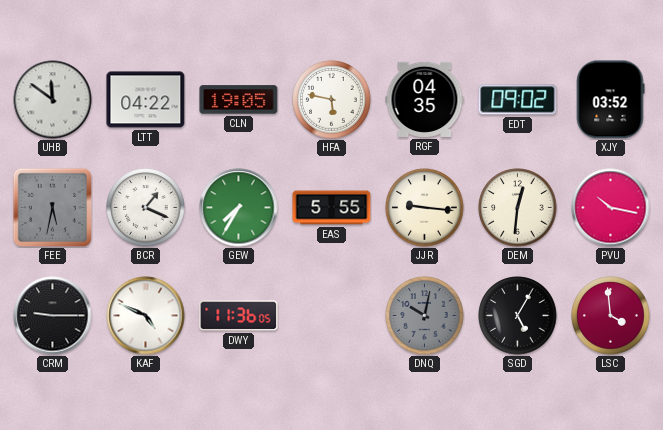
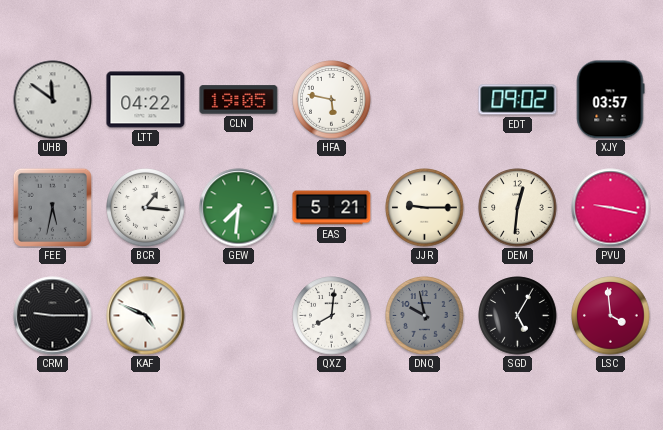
RGF: 04:35 -> none (425, 99)
XJY: 03:52 -> 03:57 (610, 100)
BCR: 1:19 -> 1:16 (146, 208)
GEW: 7:35 -> 7:31 (239, 208)
EAS: 5:55 -> 5:21 (332, 208)
JJR: 9:16 -> 9:15 (425, 208)
PVU: 10:17 -> 9:17 (611, 208)
DWY: 11:36 -> none (239, 316)
QXZ: none -> 8:01 (332, 316)
DNQ: 10:02 -> 9:58 (425, 316)
